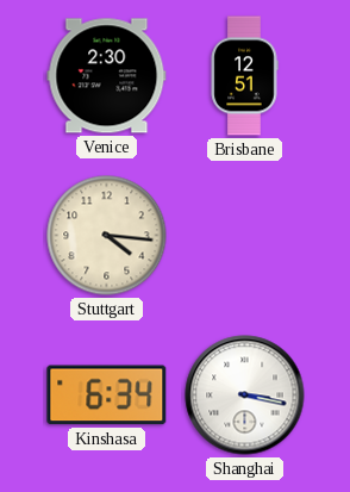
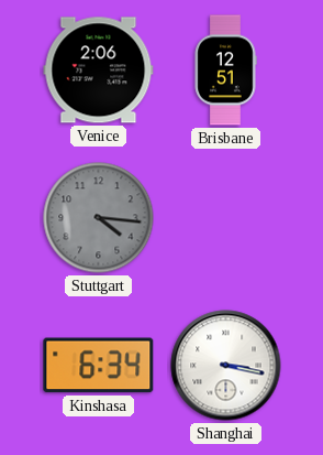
Venice: 2:30 -> 2:06 (99, 71)
Stuttgart dial: cream -> grey (99, 218)
